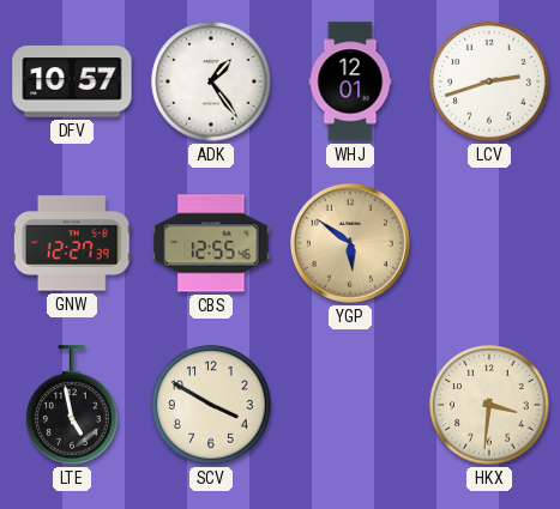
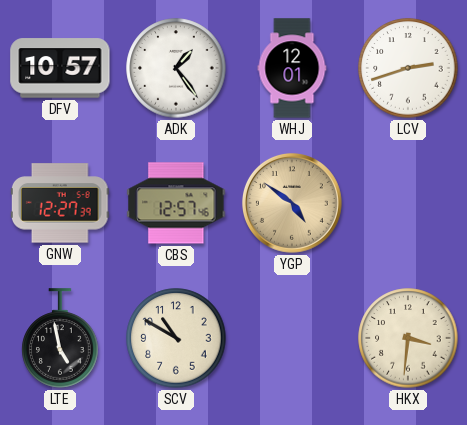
CBS: 12:55 -> 12:57 (176, 203)
YGP: 5:51 -> 4:51 (292, 203)
SCV: 3:50 -> 10:50 (176, 338)
